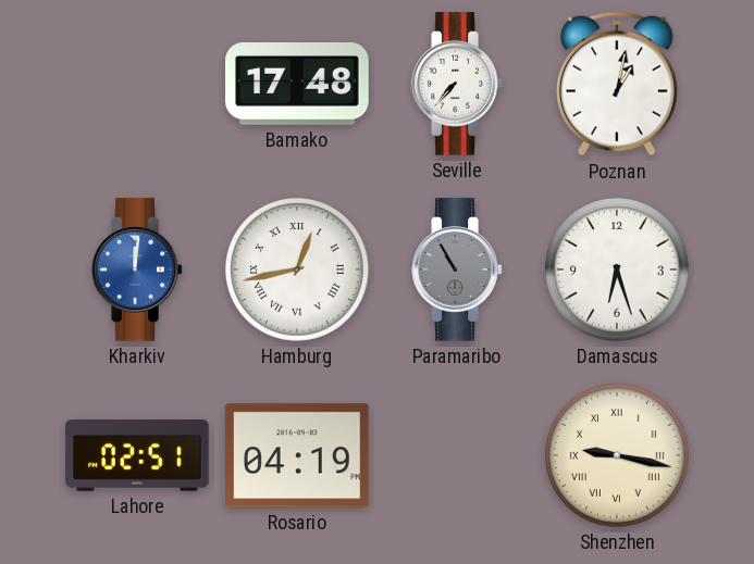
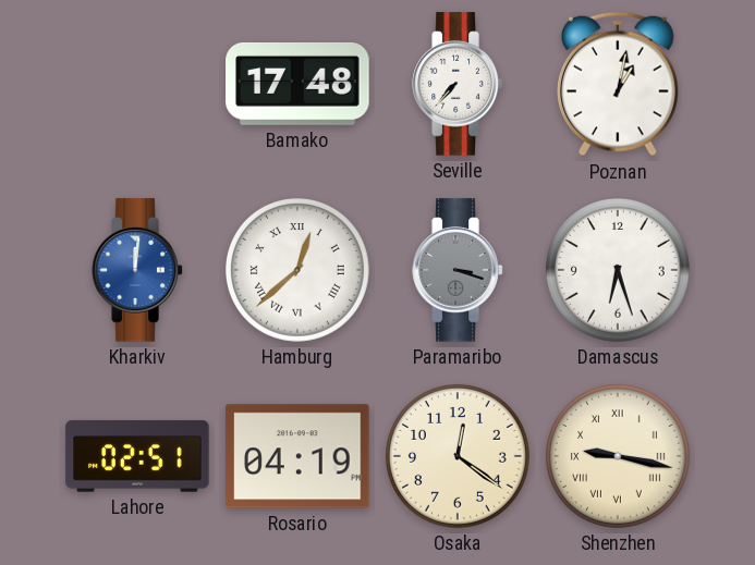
Hamburg: 12:43 -> 12:38 (297, 270)
Paramaribo: 10:55 -> 3:18 (458, 270)
Osaka: none -> 12:21 (458, 456)
